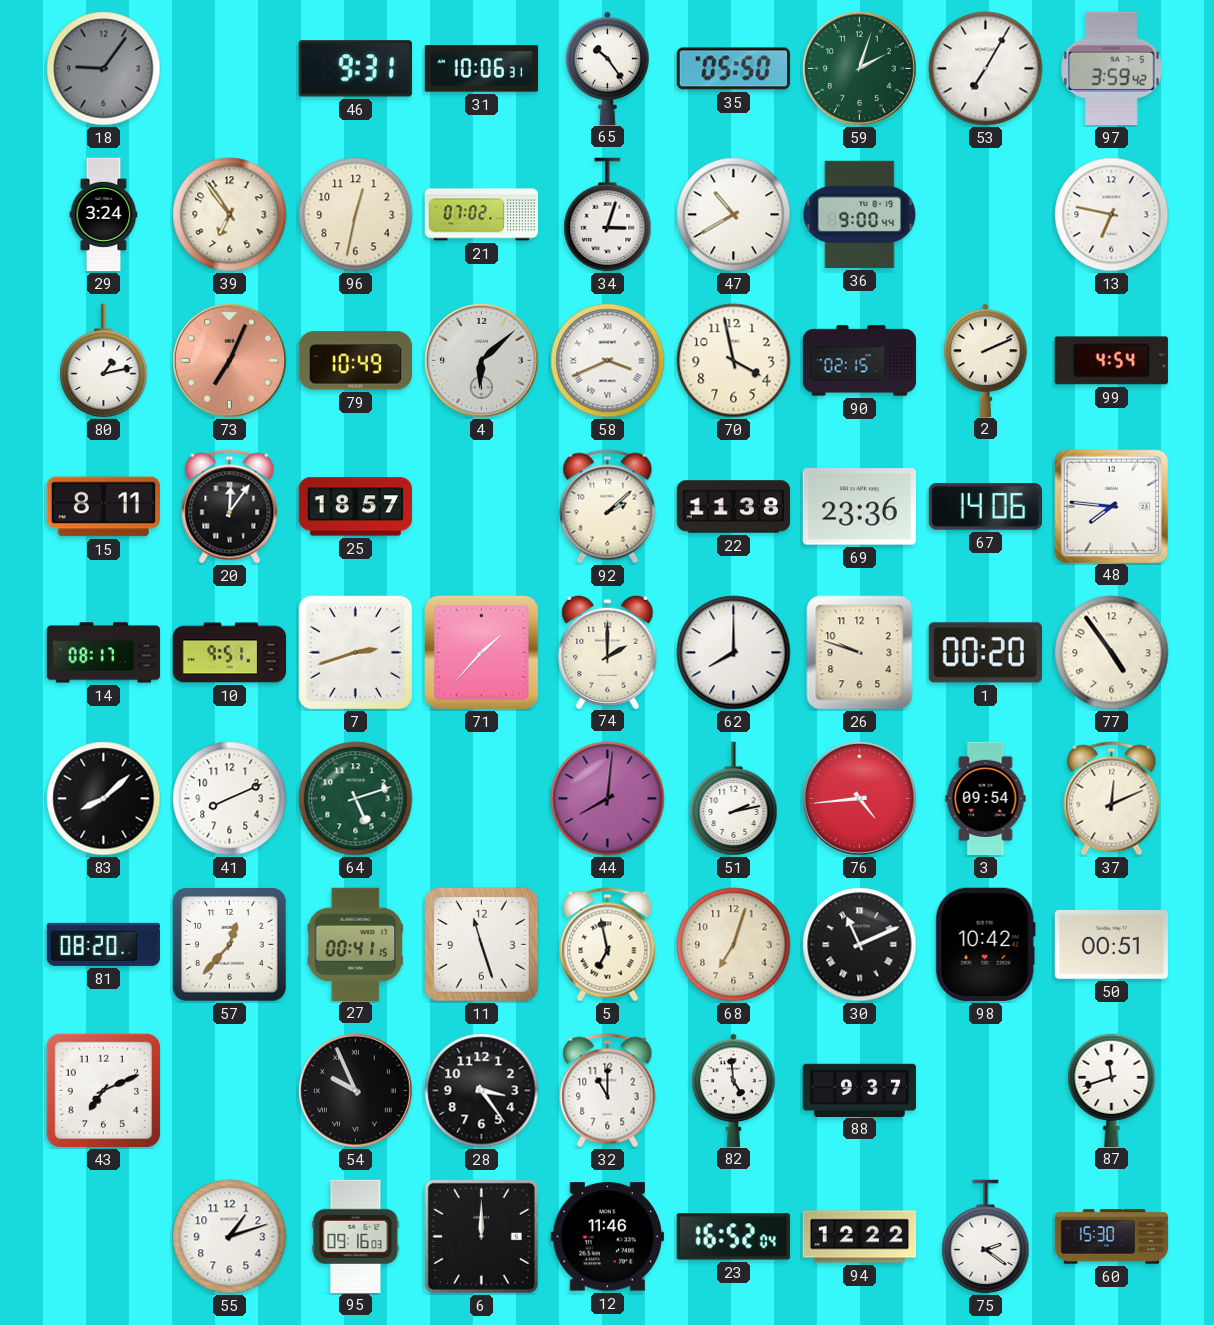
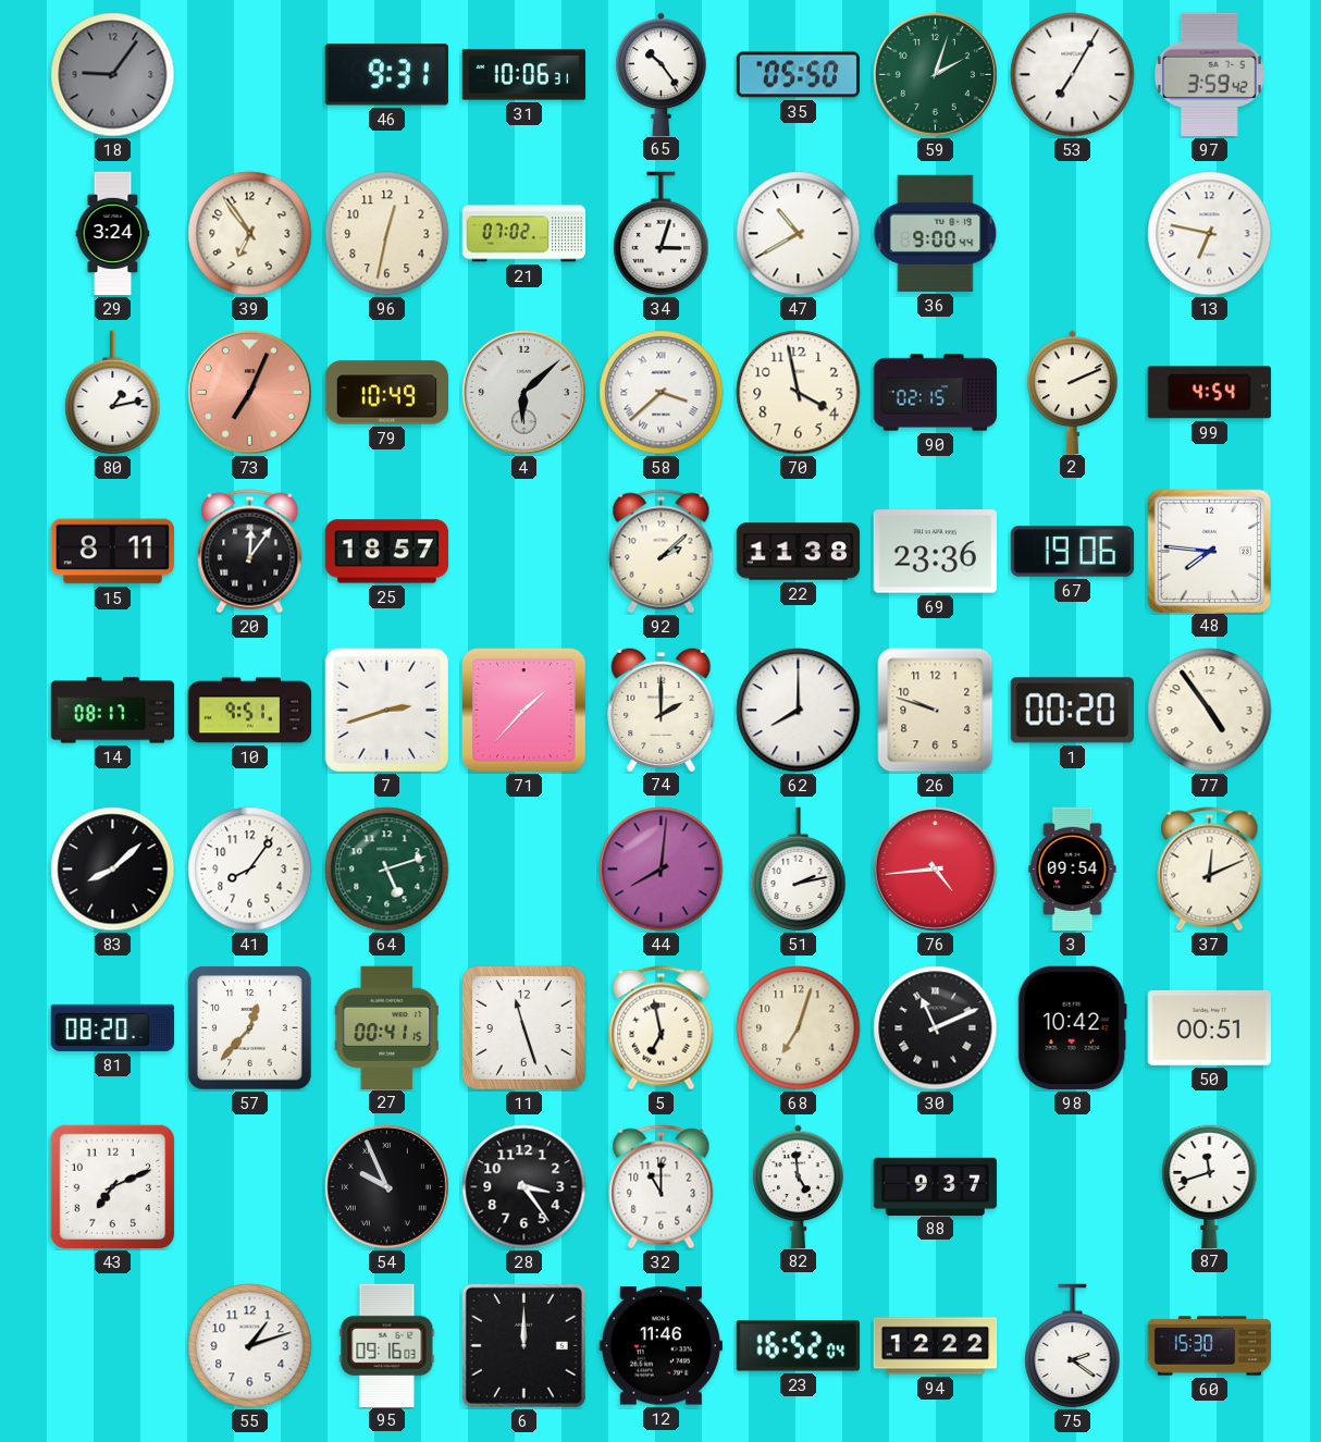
58: 3:41 -> 3:38 (662, 393)
67: 14:06 -> 19:06 (1072, 552)
41: 8:11 -> 8:06 (250, 870)
